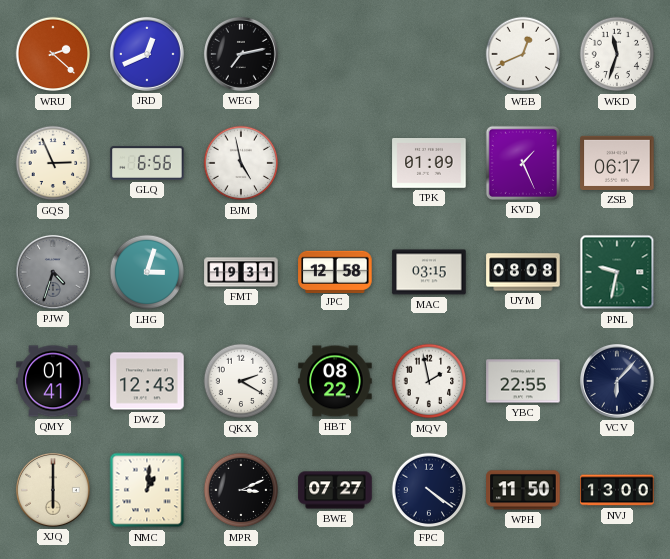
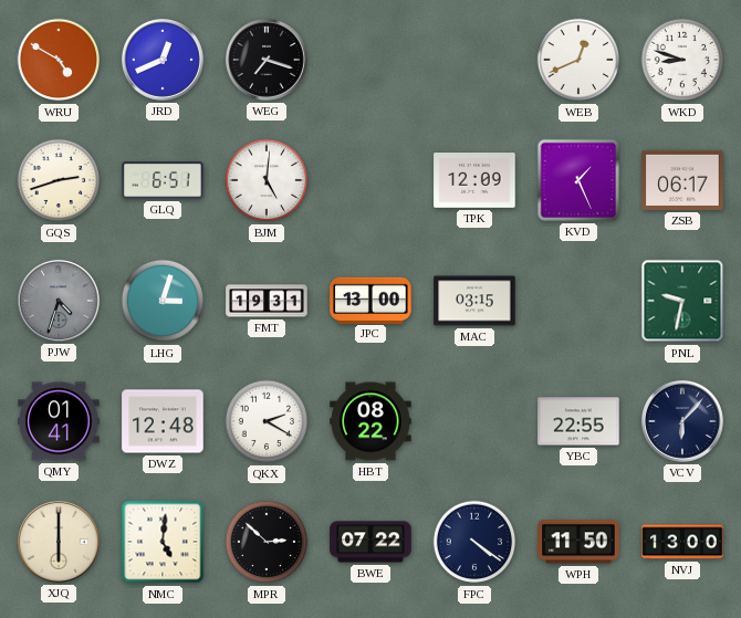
WRU: 2:22 -> 4:50 (59, 60)
WEG: 7:13 -> 7:18 (267, 60)
WKD: 11:33 -> 8:48 (682, 60)
GQS: 2:56 -> 2:42 (59, 180)
GLQ: 6:56 -> 6:51 (163, 180)
BJM: 4:58 -> 5:01 (267, 180)
TPK: 01:09 -> 12:09 (474, 180)
JPC: 12:58 -> 13:00 (370, 300)
UYM: 08:08 -> none (523, 272)
DWZ: 12:43 -> 12:48 (163, 421)
MQV: 1:58 -> none (429, 381)
NMC: 1:01 -> 5:01 (163, 542)
MPR: 3:11 -> 2:52 (267, 542)
BWE: 07:27 -> 07:22 (370, 542)
